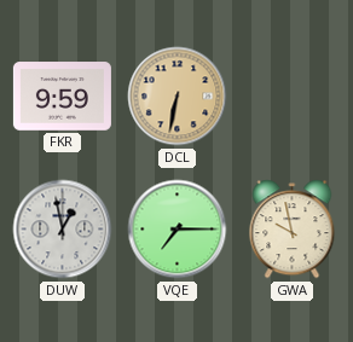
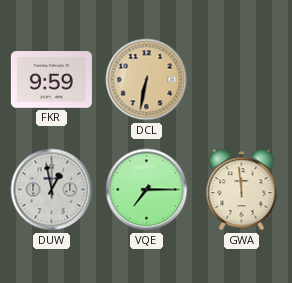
GWA: 9:58 -> 11:59 (242, 190)
